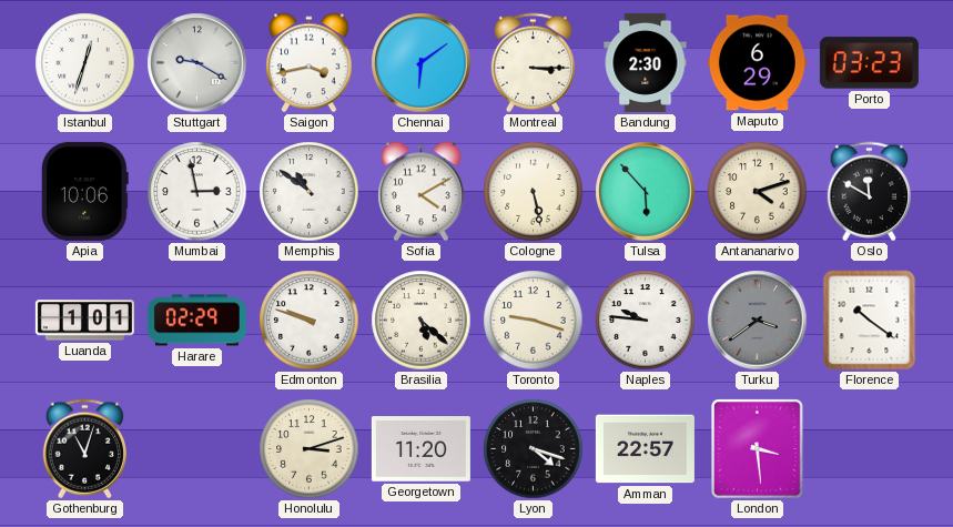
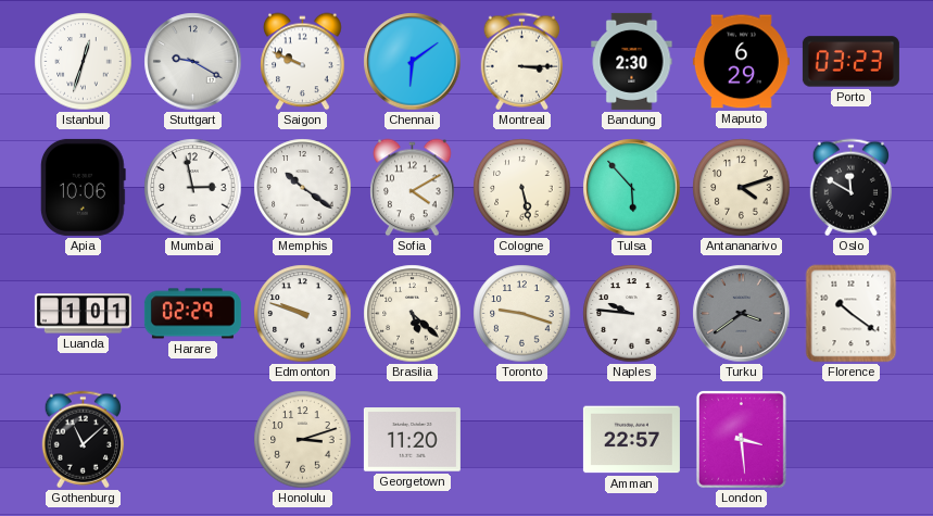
Saigon: 3:43 -> 9:49 (303, 62)
Memphis: 10:51 -> 10:21 (303, 188)
Gothenburg: 11:03 -> 11:08 (83, 440)
Lyon: 4:18 -> none (534, 449)
